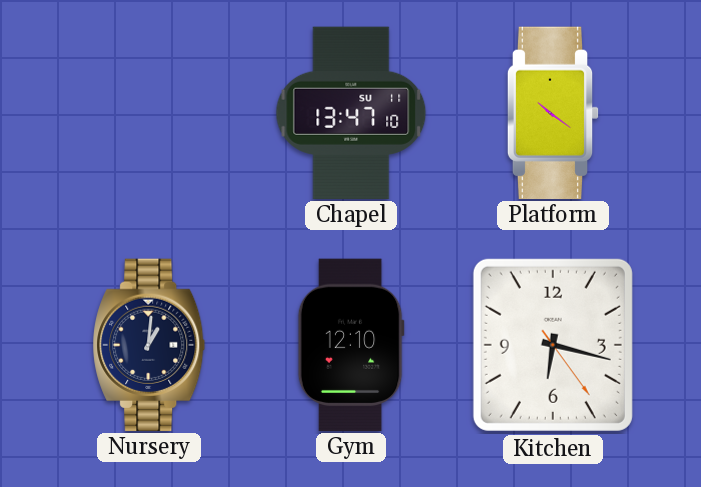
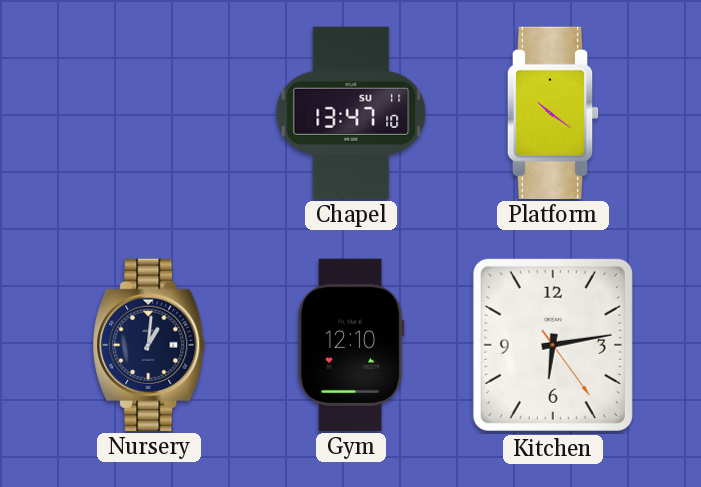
Kitchen: 6:17 -> 6:13 (553, 345)
